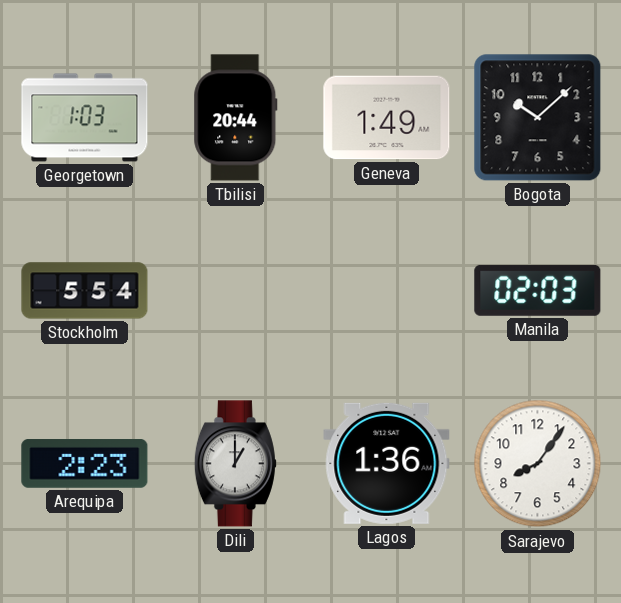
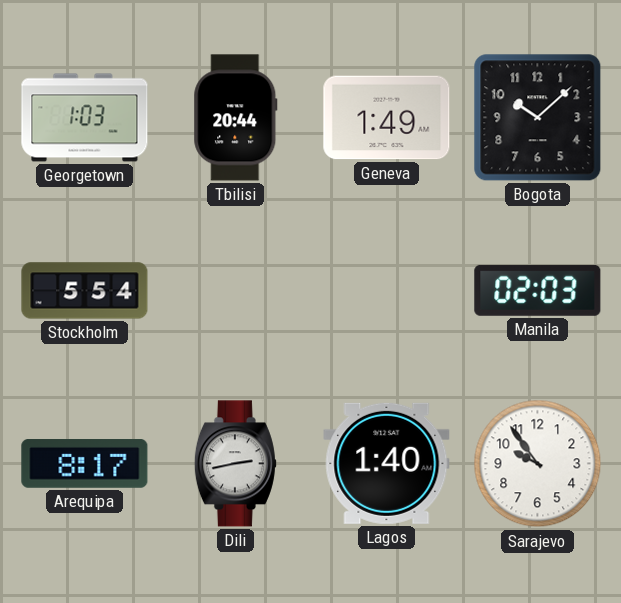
Arequipa: 2:23 -> 8:17 (85, 464)
Dili: 1:00 -> 2:43 (235, 464)
Lagos: 1:36 -> 1:40 (387, 463)
Sarajevo: 8:06 -> 9:54 (538, 464)
